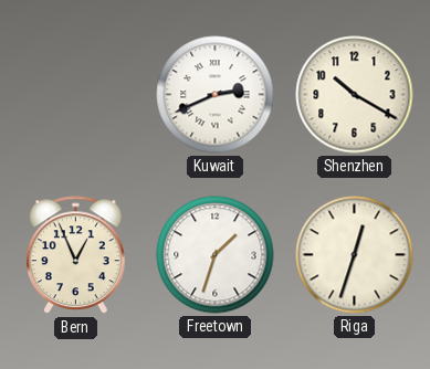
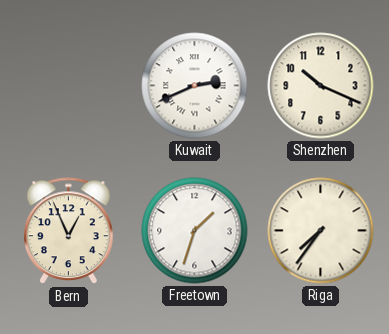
Shenzhen: 10:20 -> 10:19 (321, 86)
Riga: 12:33 -> 7:36 (321, 231)
